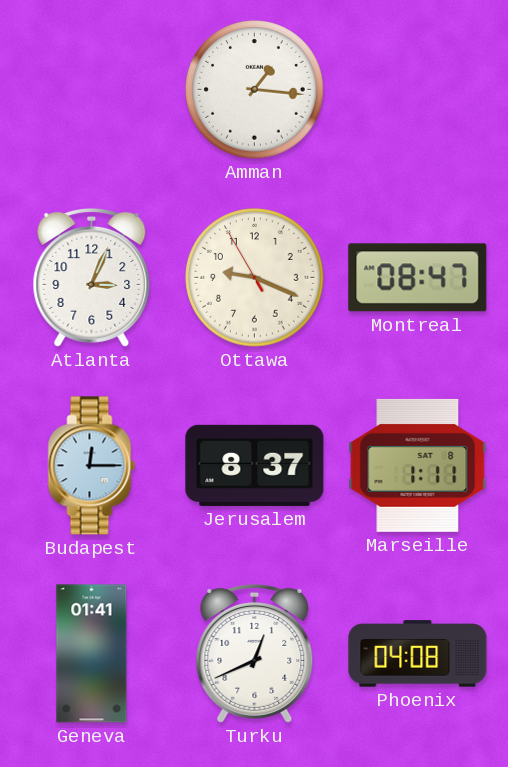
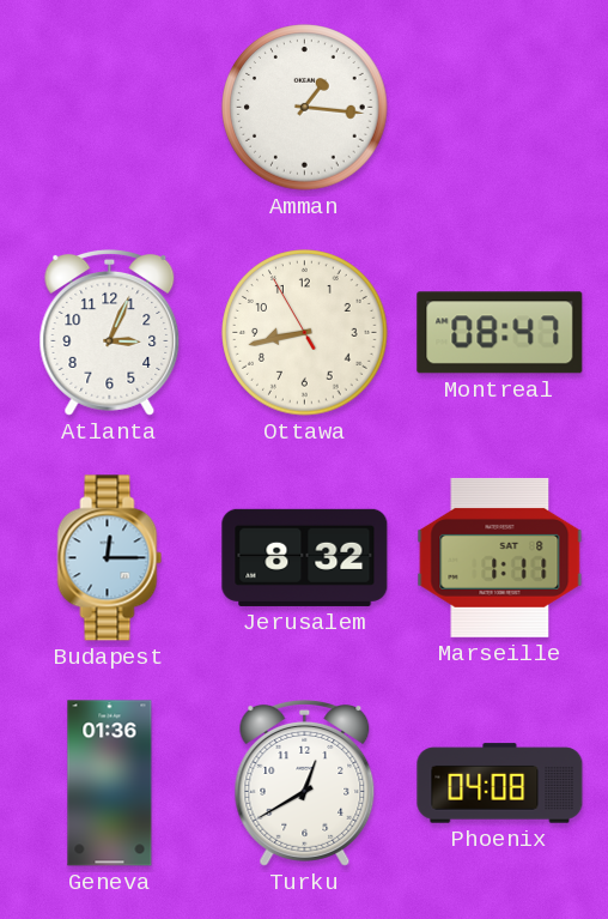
Ottawa: 9:18 -> 8:42 (305, 333)
Jerusalem: 8:37 -> 8:32 (305, 557)
Geneva: 01:41 -> 01:36 (110, 784)
Turku: 12:41 -> 12:40 (305, 782)
